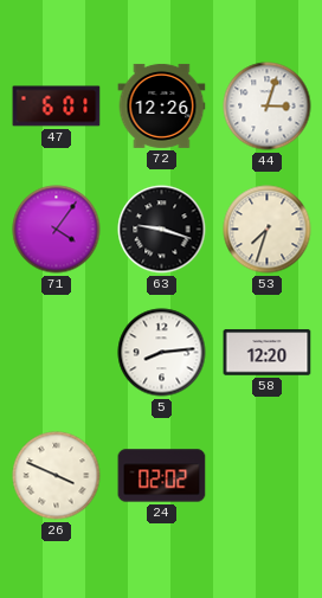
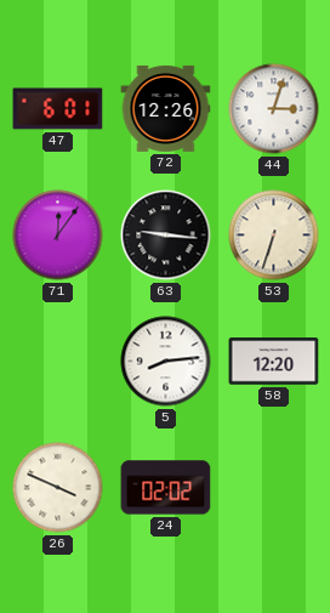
71: 4:06 -> 12:06 (58, 235)
63: 9:18 -> 9:16 (166, 235)
53: 7:33 -> 6:33 (274, 235)
